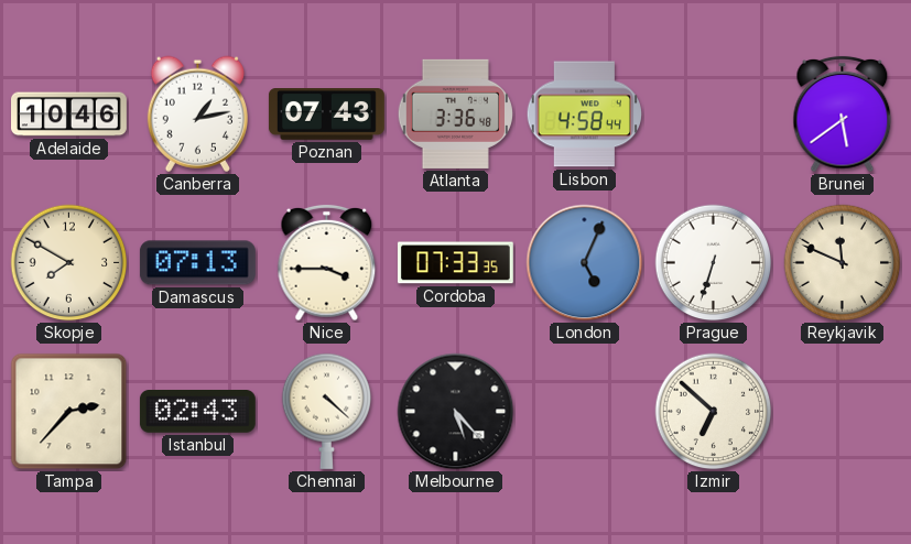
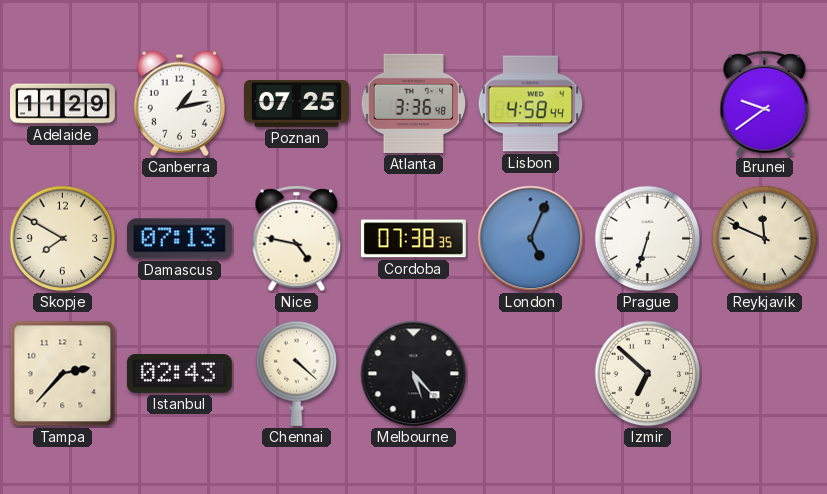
Adelaide: 10:46 -> 11:29 (63, 104)
Poznan: 07:43 -> 07:25 (296, 104)
Brunei: 5:39 -> 9:39 (765, 104)
Nice: 3:45 -> 4:47 (297, 239)
Cordoba: 07:33 -> 07:38 (413, 239)
